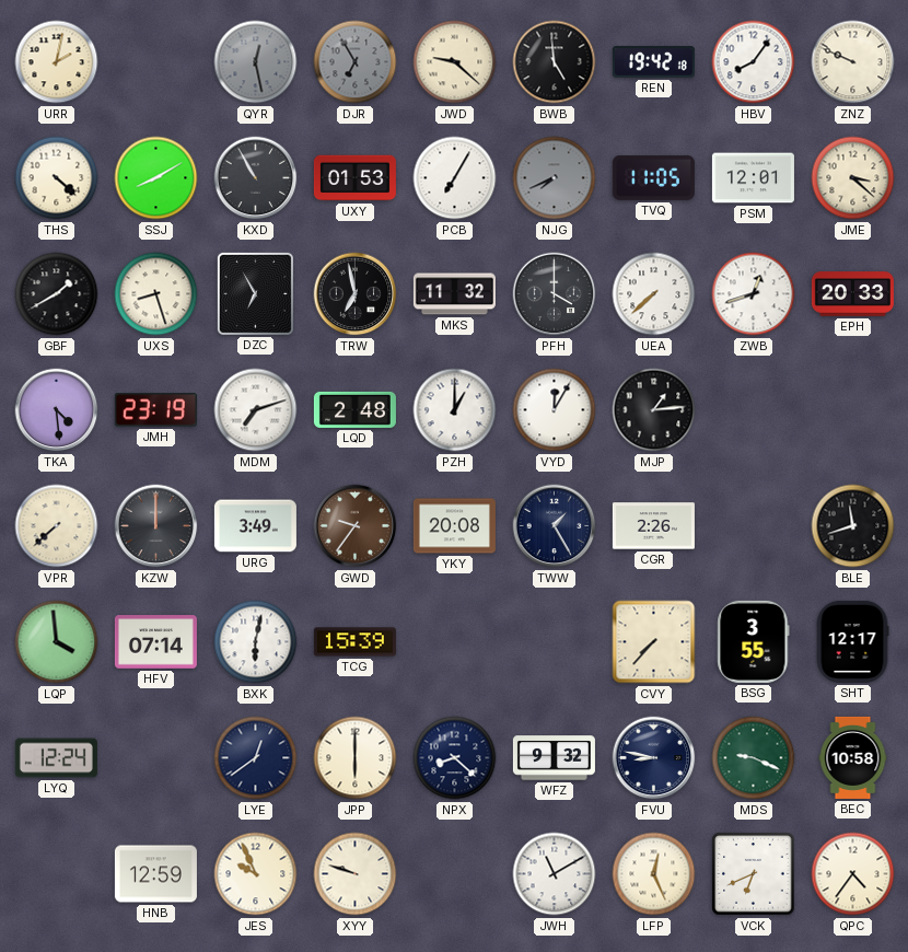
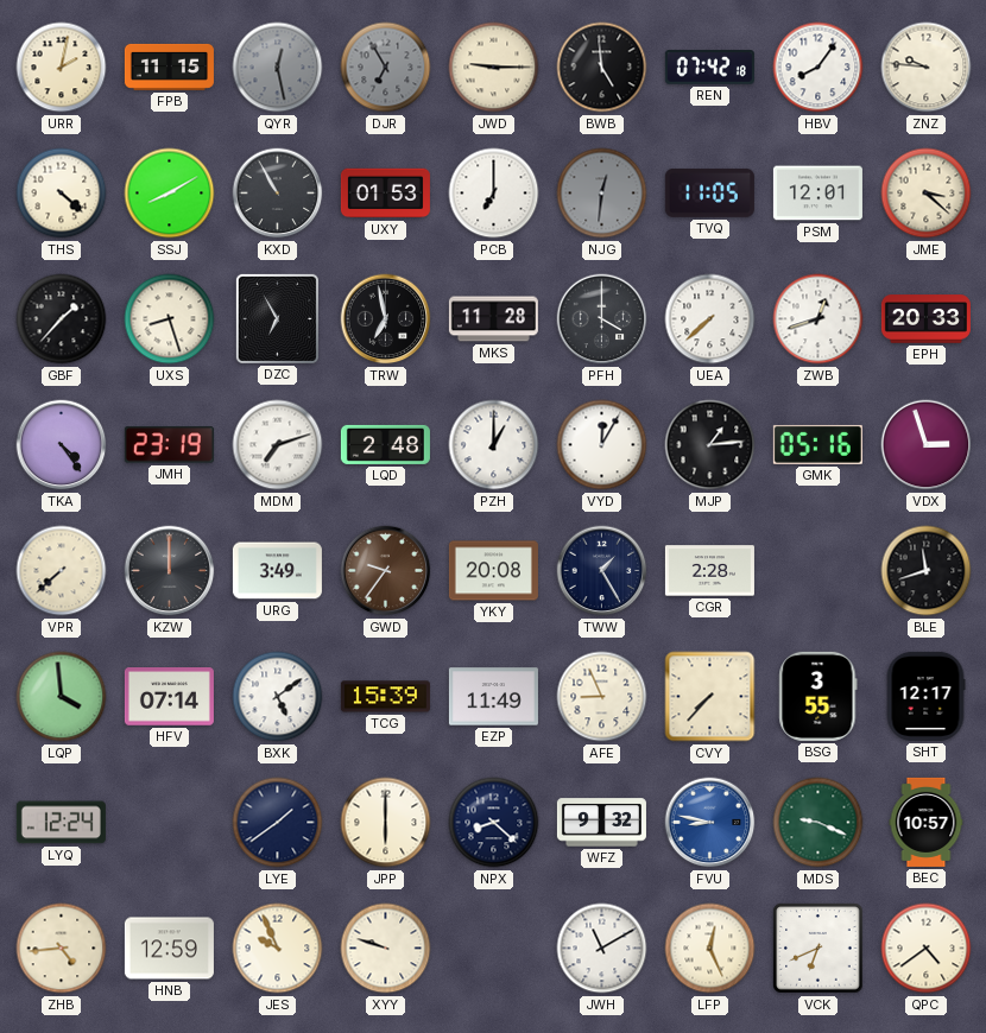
FPB: none -> 11:15 (169, 66)
JWD: 9:22 -> 9:15 (494, 68)
REN: 19:42 -> 07:42 (709, 68)
ZNZ: 9:49 -> 9:46 (927, 68)
PCB: 7:05 -> 7:00 (494, 194)
NJG: 7:41 -> 12:31 (602, 194)
GBF: 1:40 -> 1:37 (62, 319)
MKS: 11:32 -> 11:28 (493, 319)
TKA: 4:29 -> 4:24 (62, 445)
GMK: none -> 05:16 (817, 444)
VDX: none -> 2:57 (927, 445)
CGR: 2:26 -> 2:28 (709, 571)
BXK: 6:02 -> 5:09 (278, 697)
EZP: none -> 11:49 (493, 697)
AFE: none -> 8:56 (602, 697)
LYE: 12:39 -> 1:39 (278, 823)
FVU dial: navy -> blue (710, 823)
BEC: 10:58 -> 10:57 (927, 822)
ZHB: none -> 4:44 (62, 949)
QPC: 4:36 -> 4:39 (927, 949)
